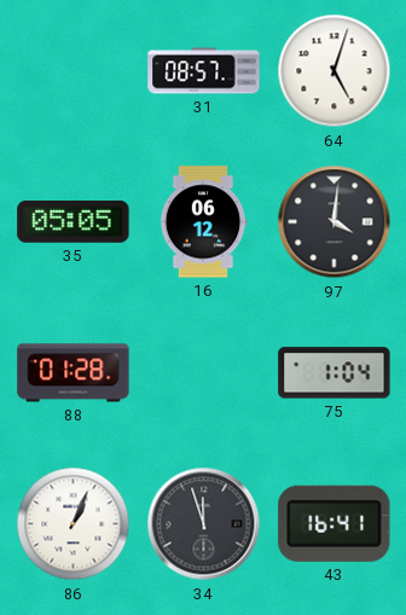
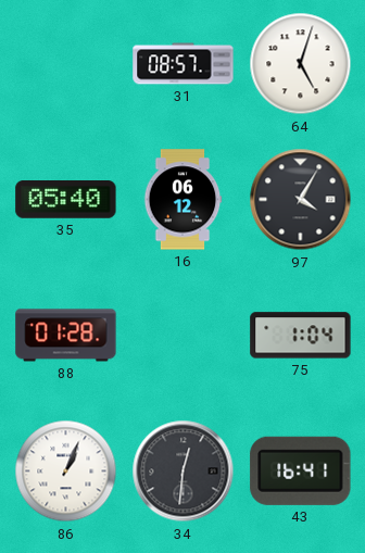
35: 05:05 -> 05:40 (66, 200)
97: 4:01 -> 4:05 (301, 200)
34: 11:57 -> 12:31 (184, 472)
